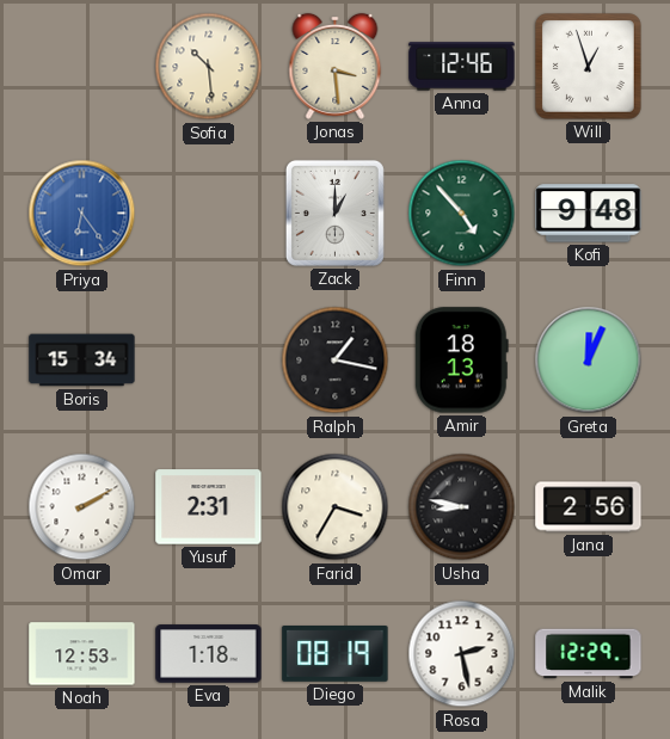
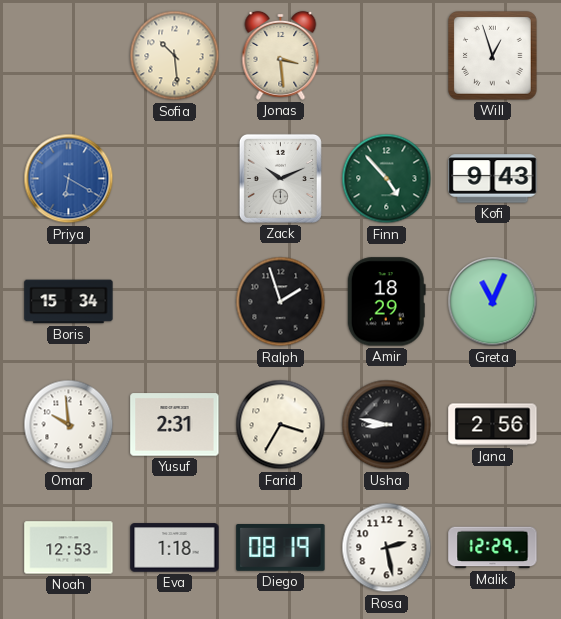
Anna: 12:46 -> none (462, 67)
Priya: 6:24 -> 6:20 (69, 179)
Zack: 1:00 -> 10:11 (280, 178)
Kofi: 9:48 -> 9:43 (493, 179)
Ralph: 1:17 -> 1:57 (281, 302)
Amir: 18:13 -> 18:29 (386, 302)
Greta: 12:04 -> 11:04 (493, 302)
Omar: 2:10 -> 9:59 (69, 425)
